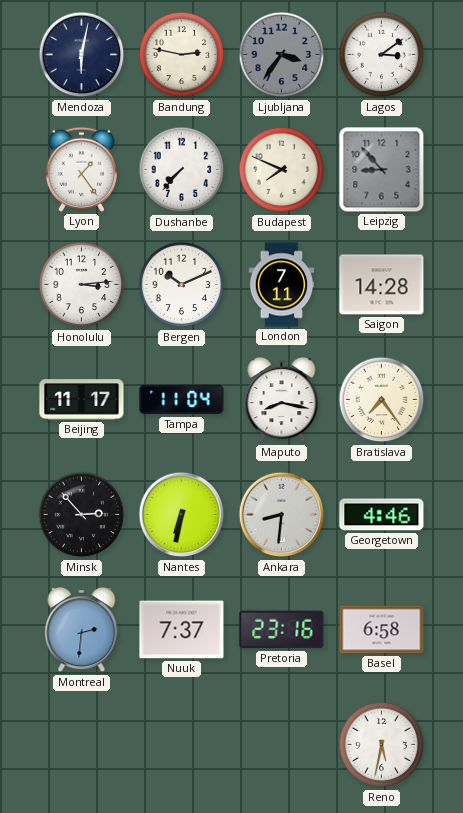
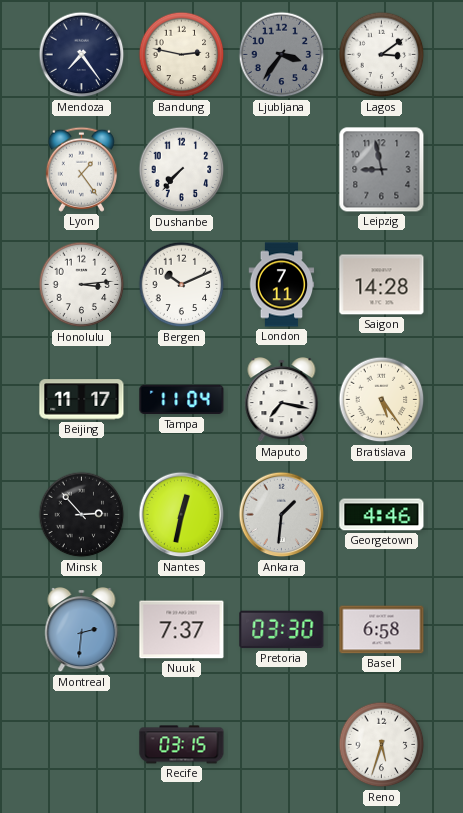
Mendoza: 6:02 -> 7:24 (82, 55)
Budapest: 7:49 -> none (282, 170)
Leipzig: 8:53 -> 8:58 (382, 170)
Maputo: 8:17 -> 7:17 (282, 401)
Bratislava: 7:24 -> 5:24 (382, 400)
Nantes: 6:32 -> 12:32 (182, 515)
Ankara: 8:31 -> 1:31 (282, 515)
Pretoria: 23:16 -> 03:30 (282, 630)
Recife: none -> 03:15 (182, 745)
Reno: 5:32 -> 5:33 (382, 745)
